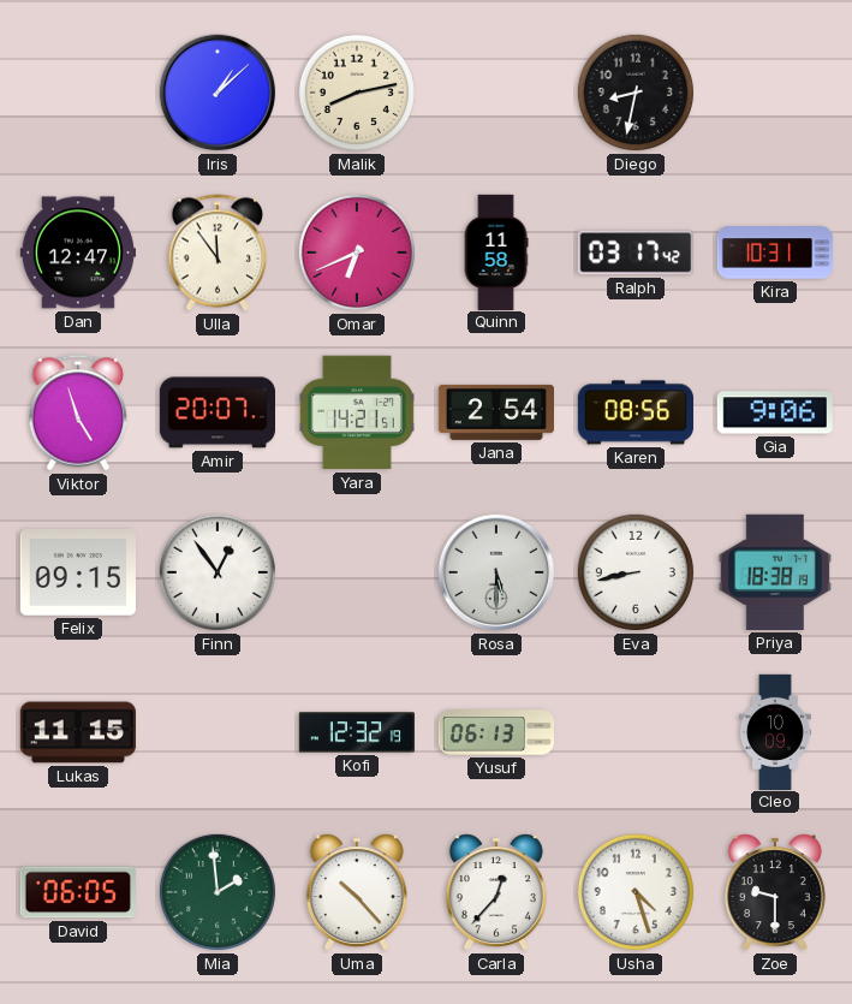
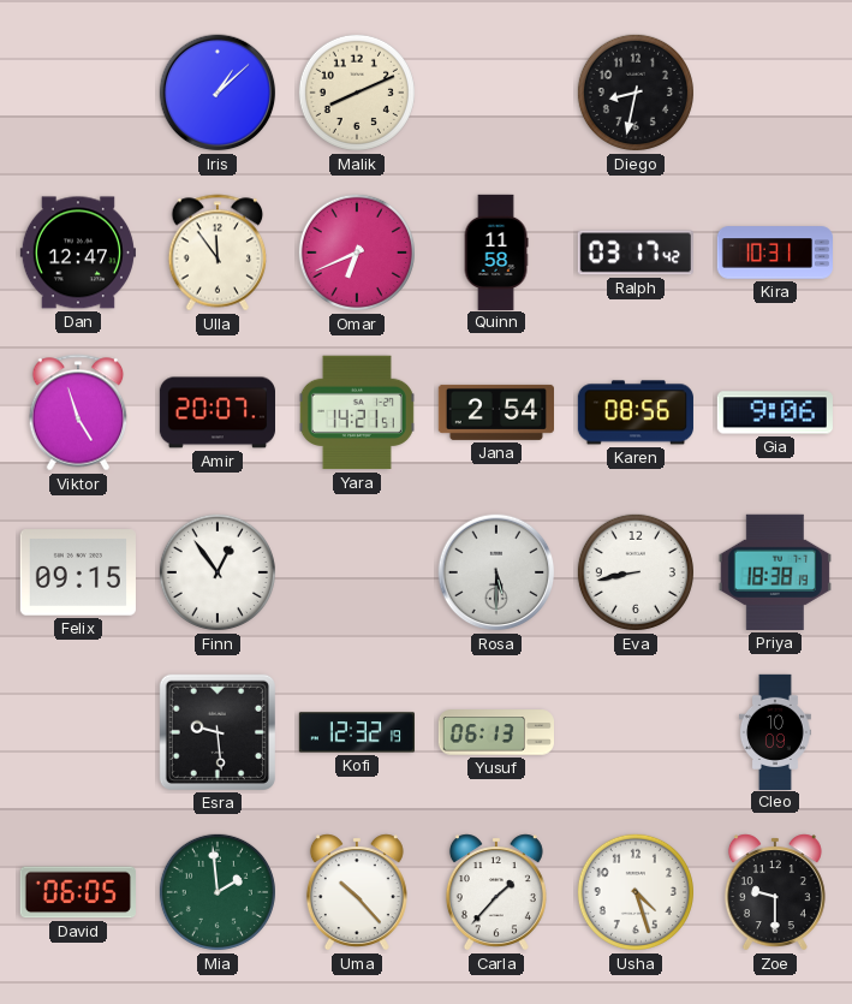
Malik: 8:13 -> 8:11 (357, 93)
Lukas: 11:15 -> none (77, 732)
Esra: none -> 9:29 (218, 732)
Carla: 12:37 -> 1:37 (496, 892)
